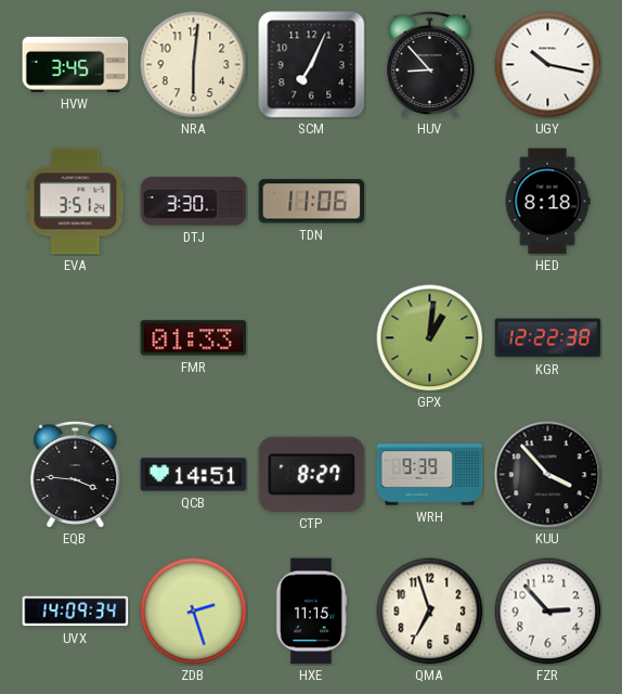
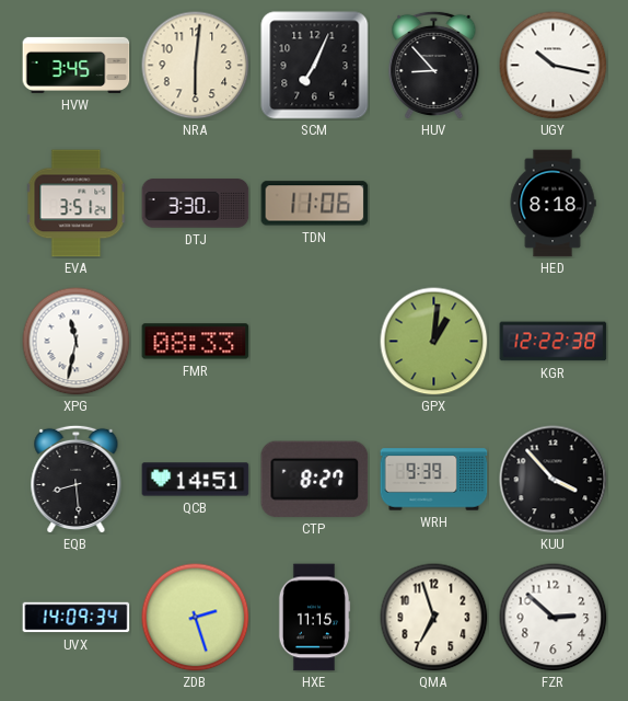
XPG: none -> 11:32 (77, 342)
FMR: 01:33 -> 08:33 (196, 342)
EQB: 3:46 -> 8:29 (77, 479)
FZR: 2:53 -> 2:52 (554, 618)
